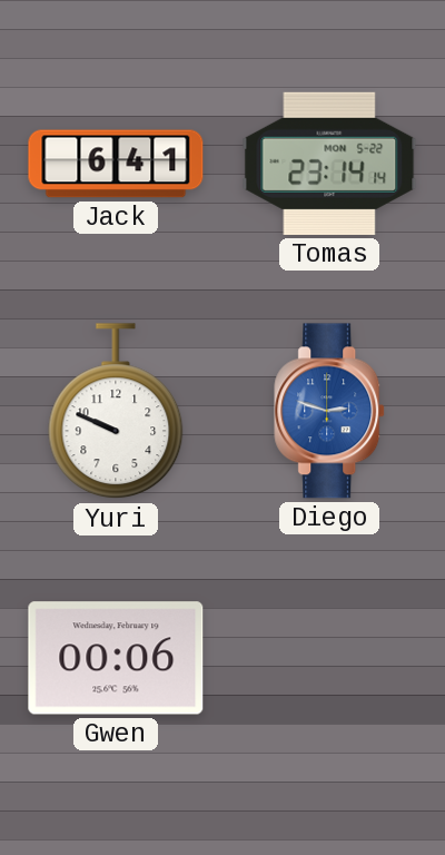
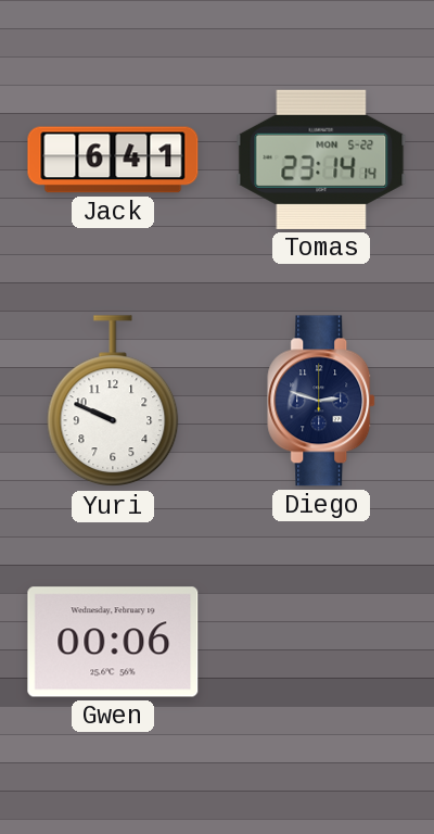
Diego dial: blue -> navy (322, 401)
